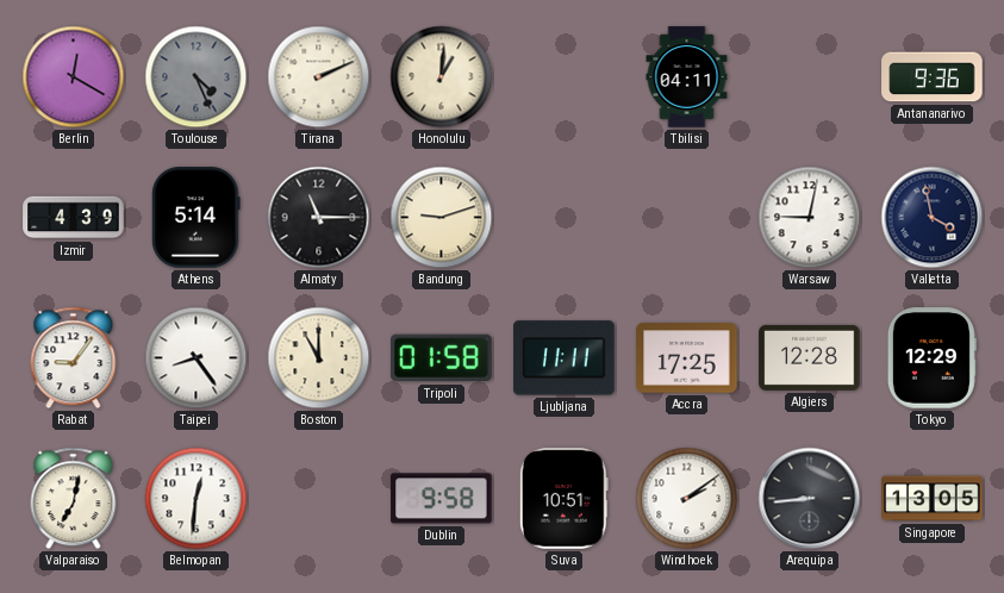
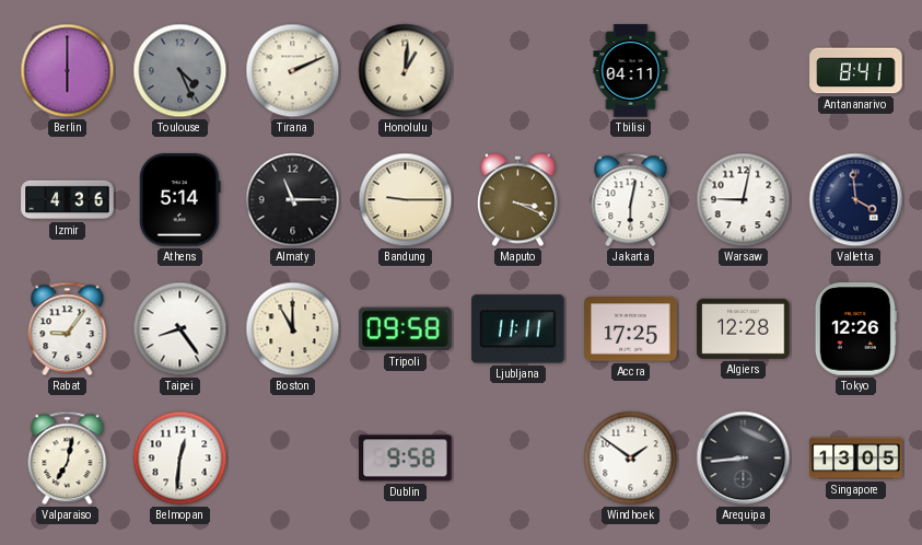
Berlin: 12:20 -> 6:00 (68, 71)
Antananarivo: 9:36 -> 8:41 (856, 71)
Izmir: 4:39 -> 4:36 (68, 200)
Bandung: 9:12 -> 9:15 (406, 200)
Maputo: none -> 3:19 (517, 200)
Jakarta: none -> 6:02 (631, 200)
Valletta: 3:58 -> 3:59 (856, 200)
Tripoli: 01:58 -> 09:58 (406, 329)
Tokyo: 12:29 -> 12:26 (855, 329)
Suva: 10:51 -> none (563, 499)
Windhoek: 2:09 -> 1:51 (631, 459)
